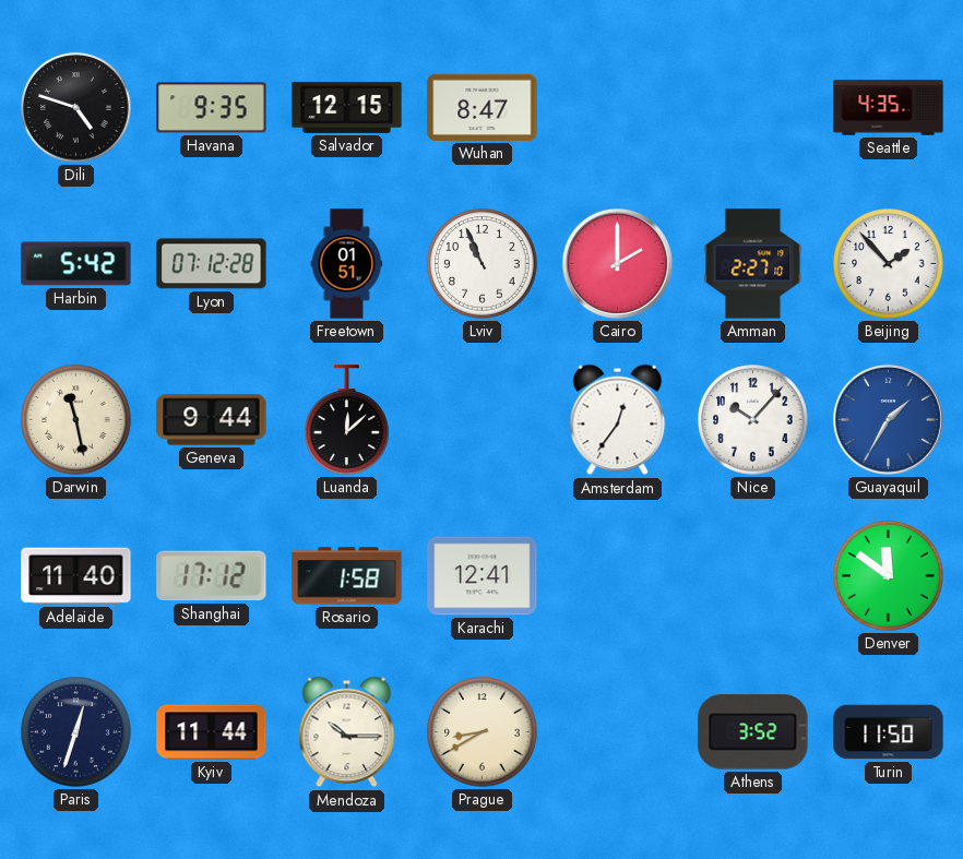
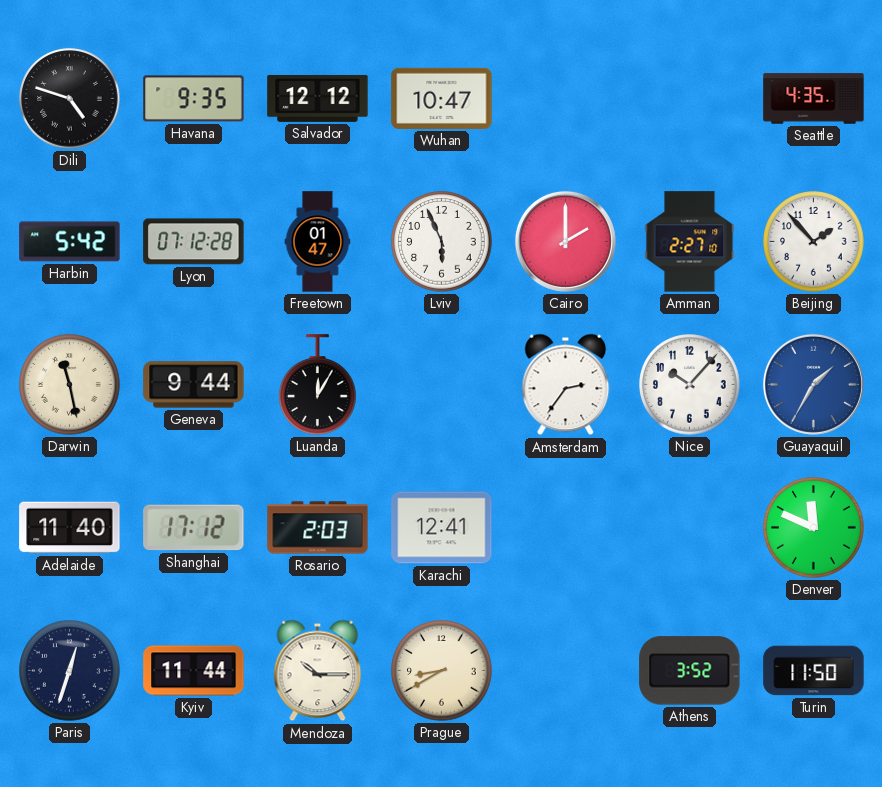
Salvador: 12:15 -> 12:12 (318, 98)
Wuhan: 8:47 -> 10:47 (442, 98)
Freetown: 01:51 -> 01:47 (318, 242)
Lviv: 10:56 -> 5:56 (442, 242)
Luanda: 12:08 -> 12:05 (318, 385)
Amsterdam: 12:36 -> 2:36 (566, 385)
Rosario: 1:58 -> 2:03 (318, 528)
Denver: 11:51 -> 11:49 (814, 528)
